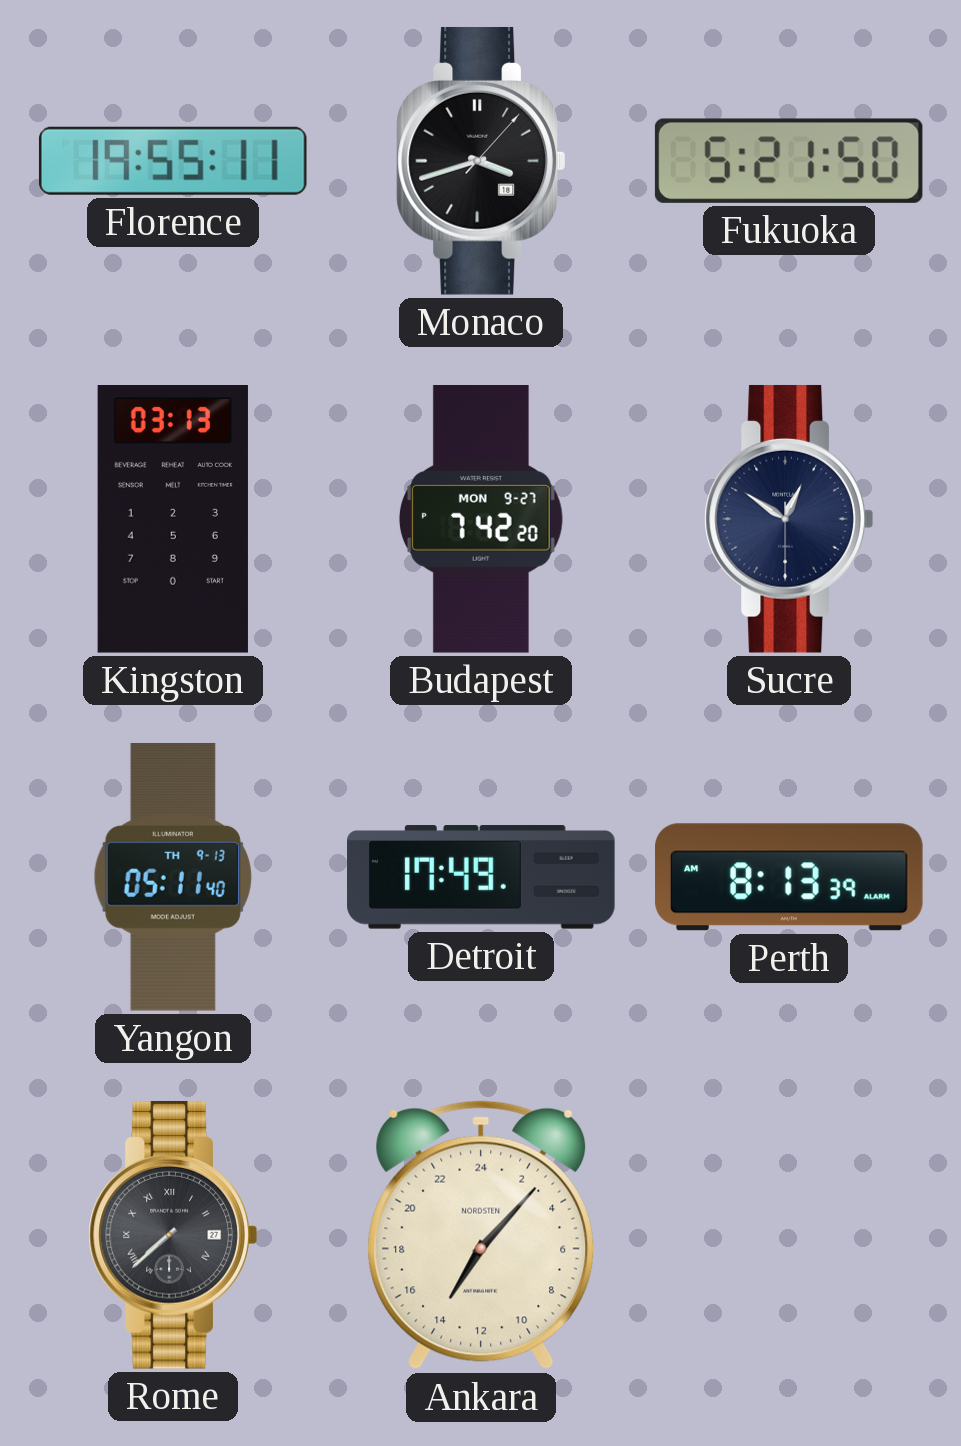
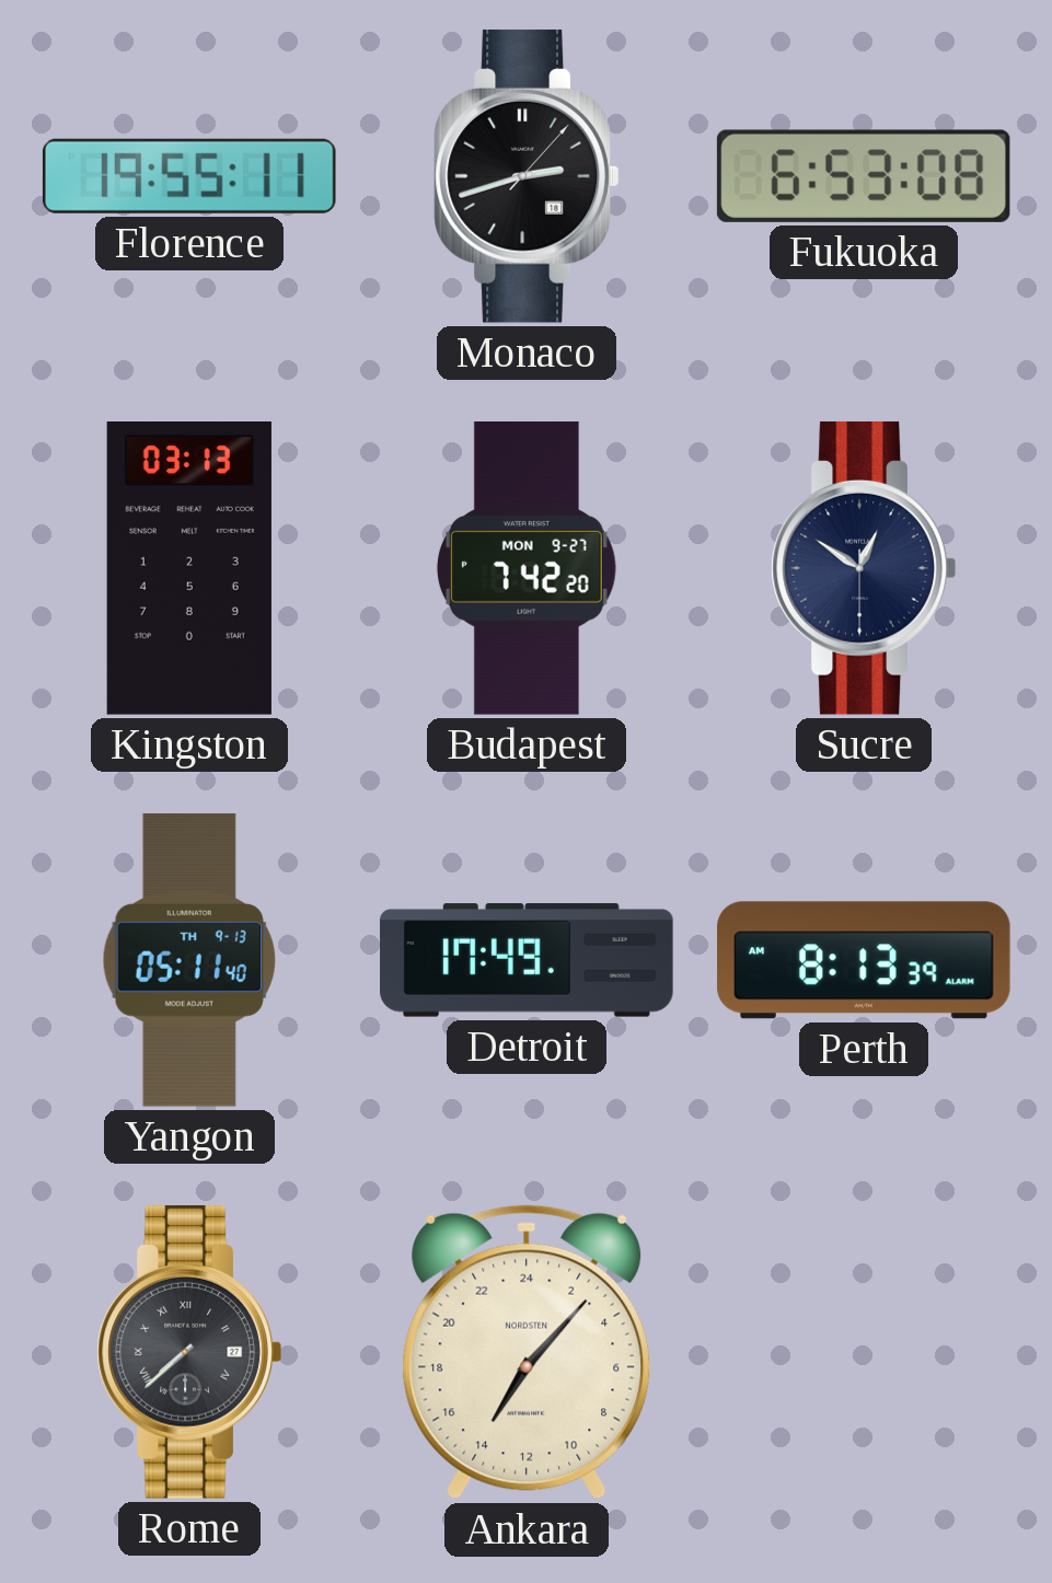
Monaco: 3:42 -> 2:42 (527, 176)
Fukuoka: 5:21 -> 6:53 (864, 176)
